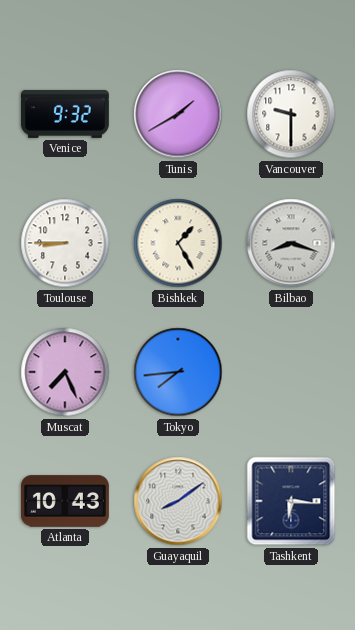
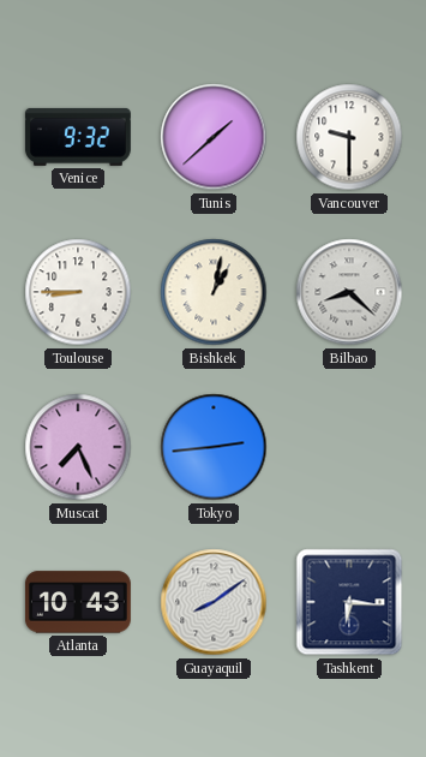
Tunis: 1:40 -> 1:38 (214, 137)
Bishkek: 1:25 -> 1:02 (214, 292)
Bilbao: 8:18 -> 8:22 (349, 292)
Tokyo: 7:44 -> 2:44 (214, 447)
